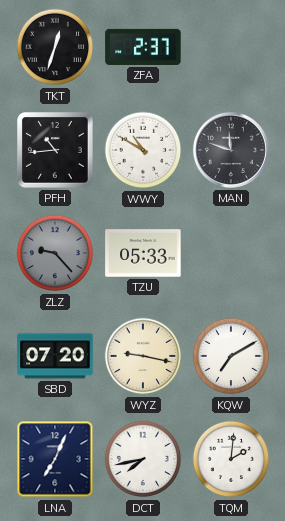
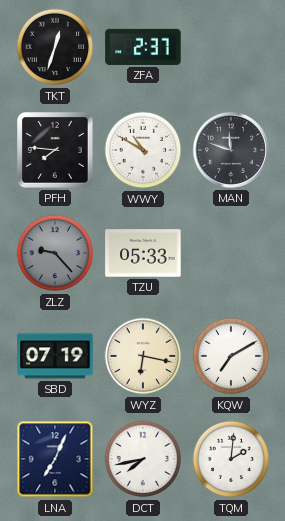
PFH: 10:44 -> 7:46 (56, 151)
SBD: 07:20 -> 07:19 (55, 356)
WYZ: 9:17 -> 6:17 (143, 356)
